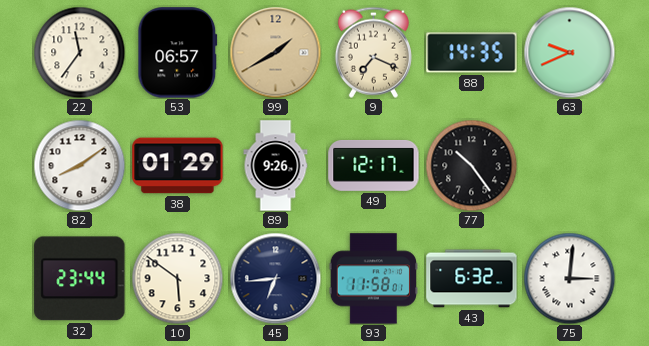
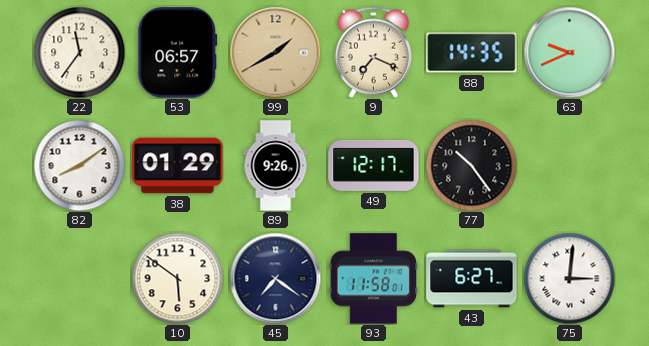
32: 23:44 -> none (80, 279)
45: 6:44 -> 7:21 (275, 278)
43: 6:32 -> 6:27 (472, 279)
